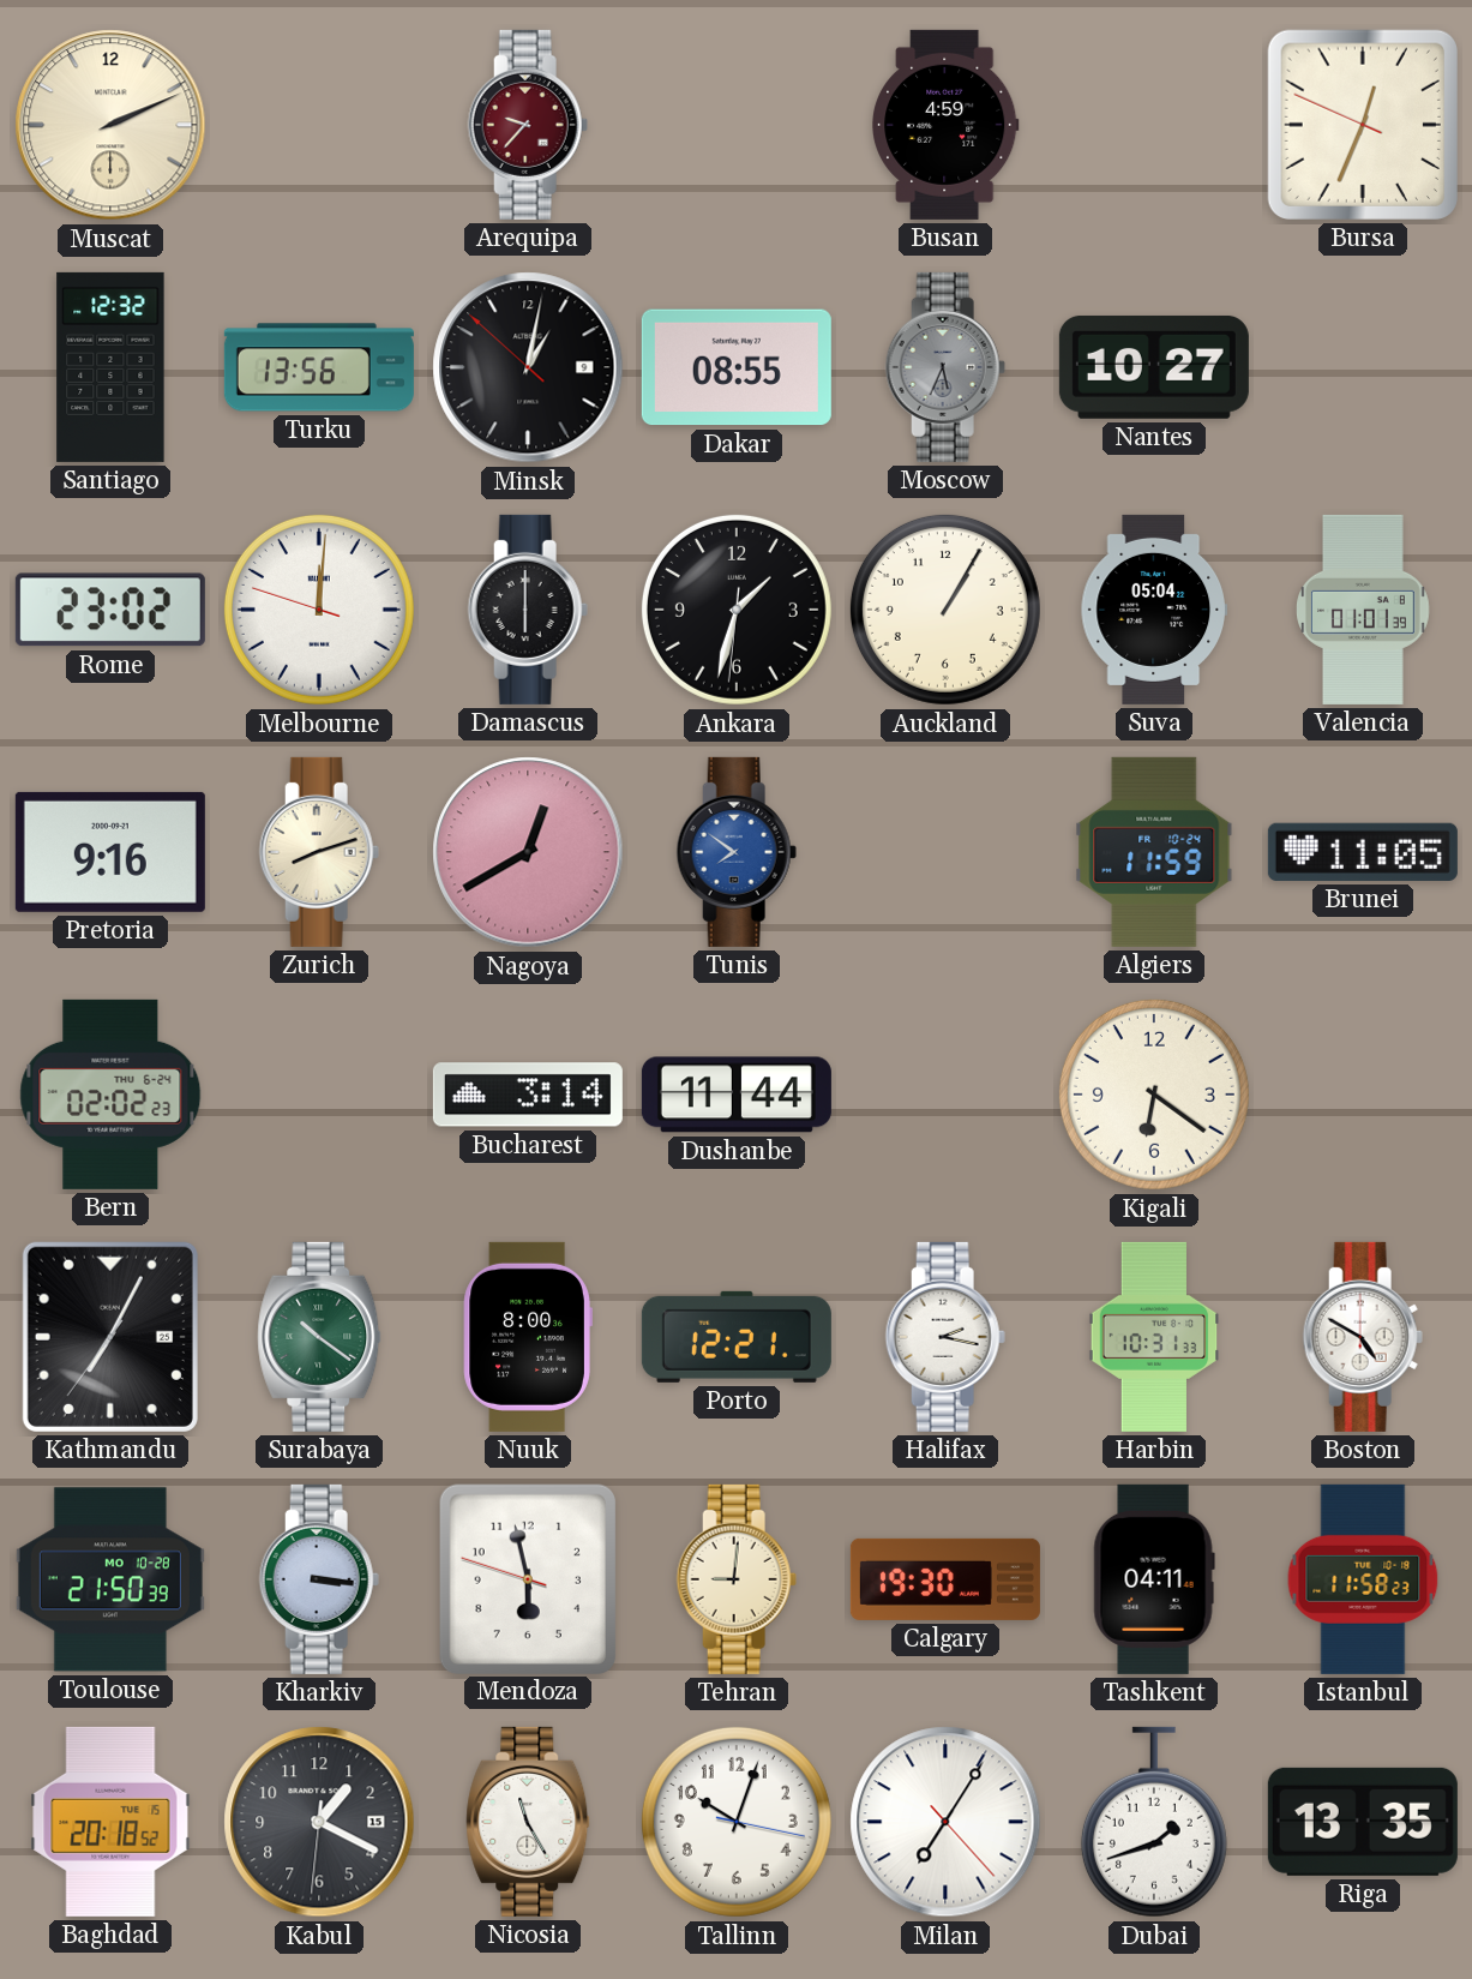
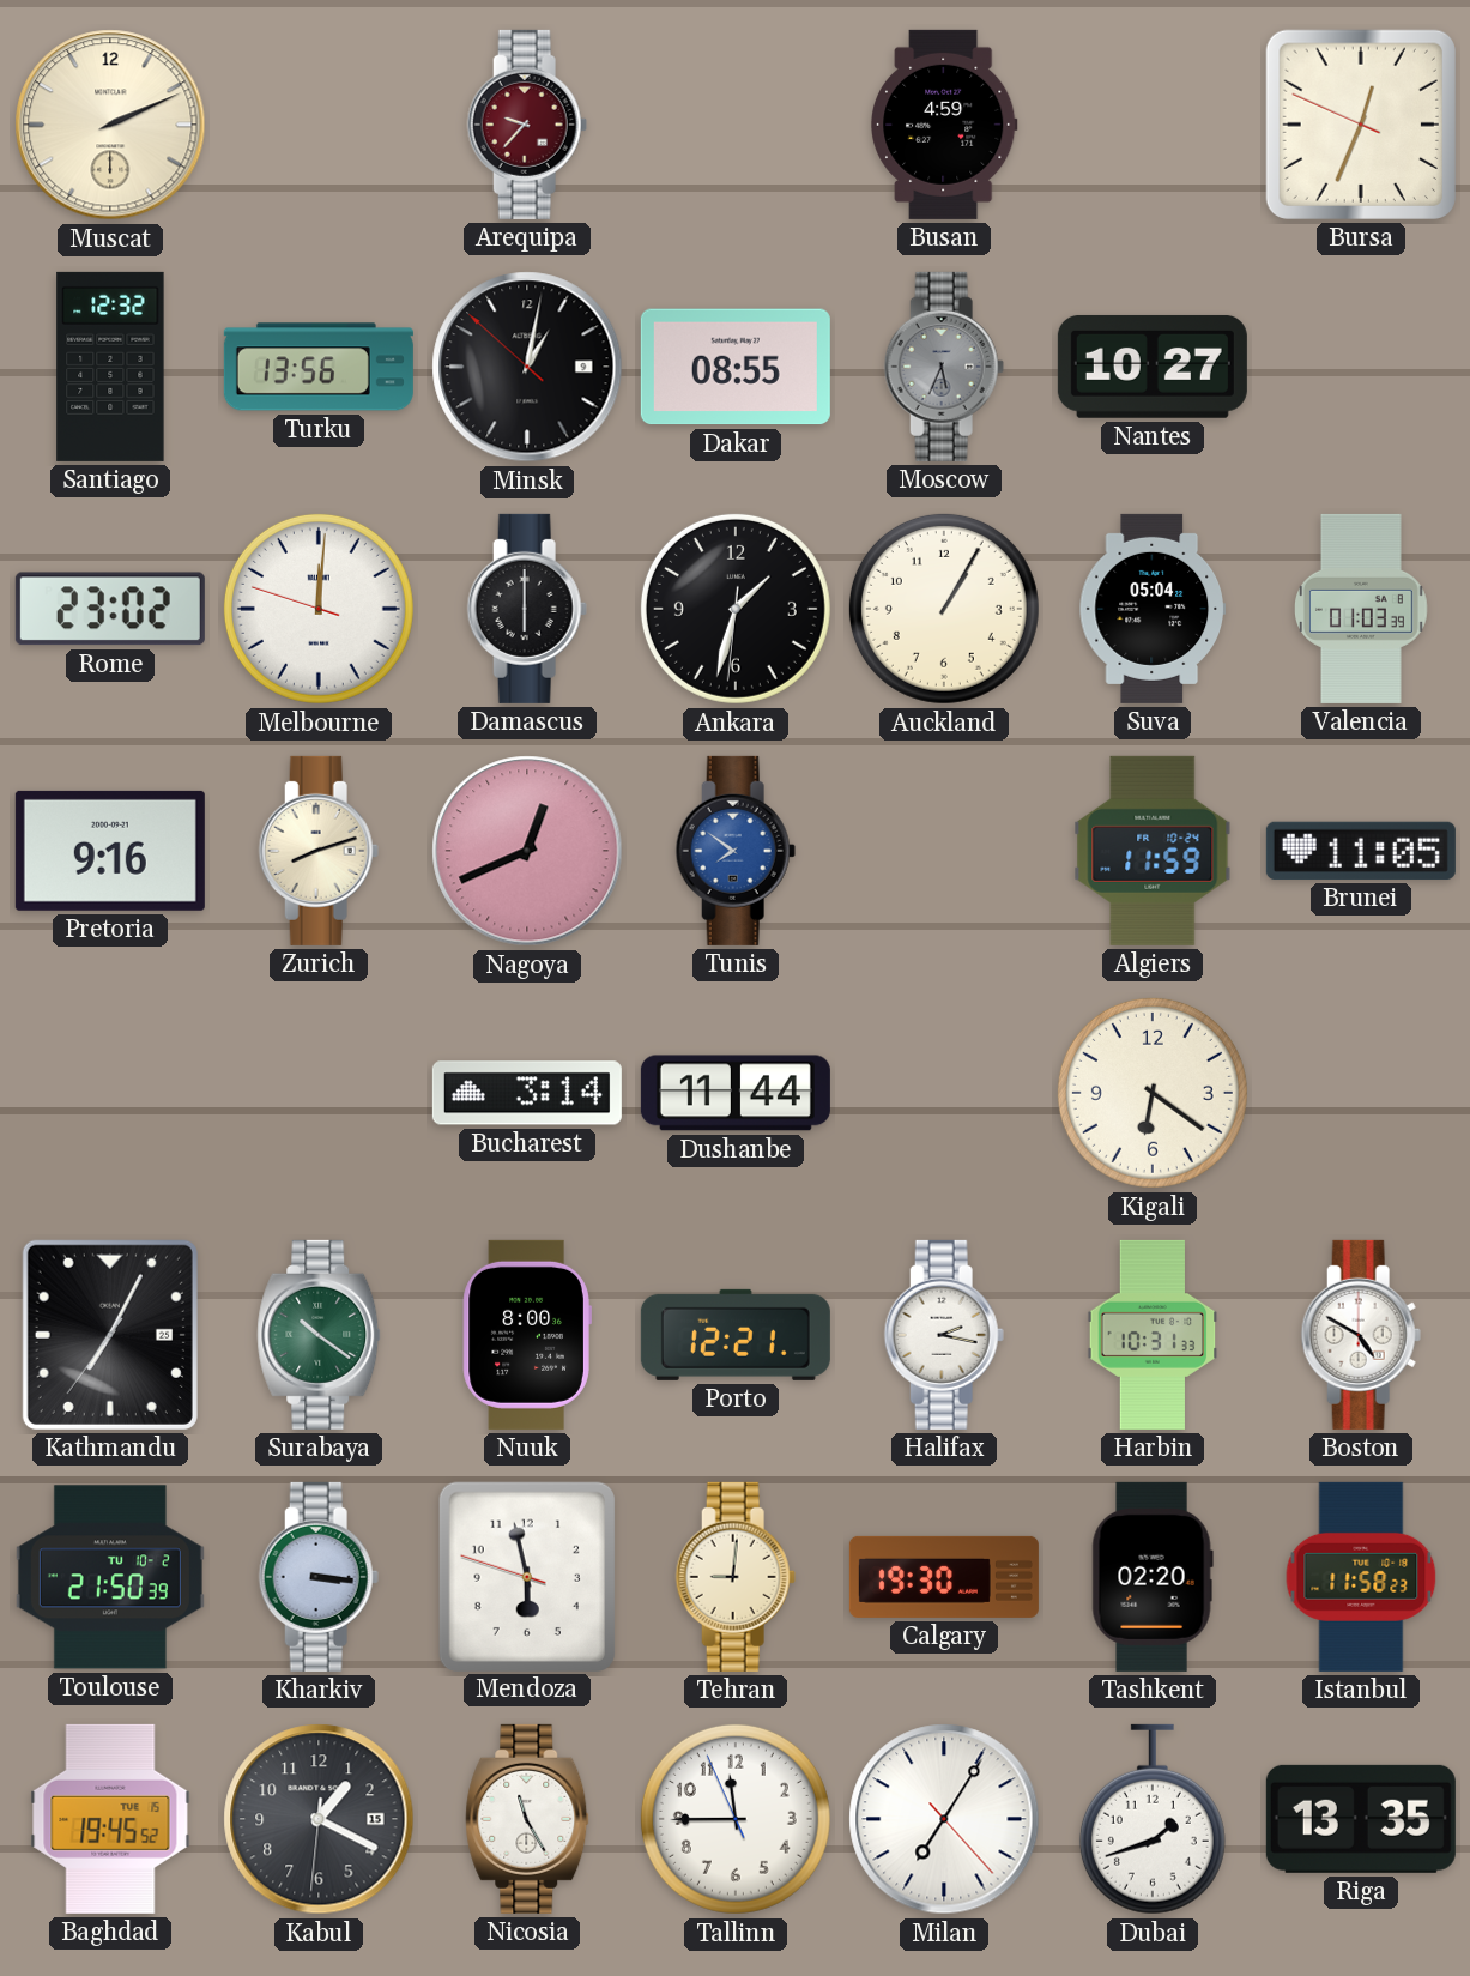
Valencia: 01:01 -> 01:03 (1362, 609)
Nagoya: 12:40 -> 12:41 (527, 851)
Bern: 02:02 -> none (110, 1095)
Toulouse date: MO 10-28 -> TU 10-2 (110, 1577)
Tashkent: 04:11 -> 02:20 (1153, 1577)
Baghdad: 20:18 -> 19:45 (110, 1819)
Tallinn: 10:03 -> 11:44 (736, 1819)
